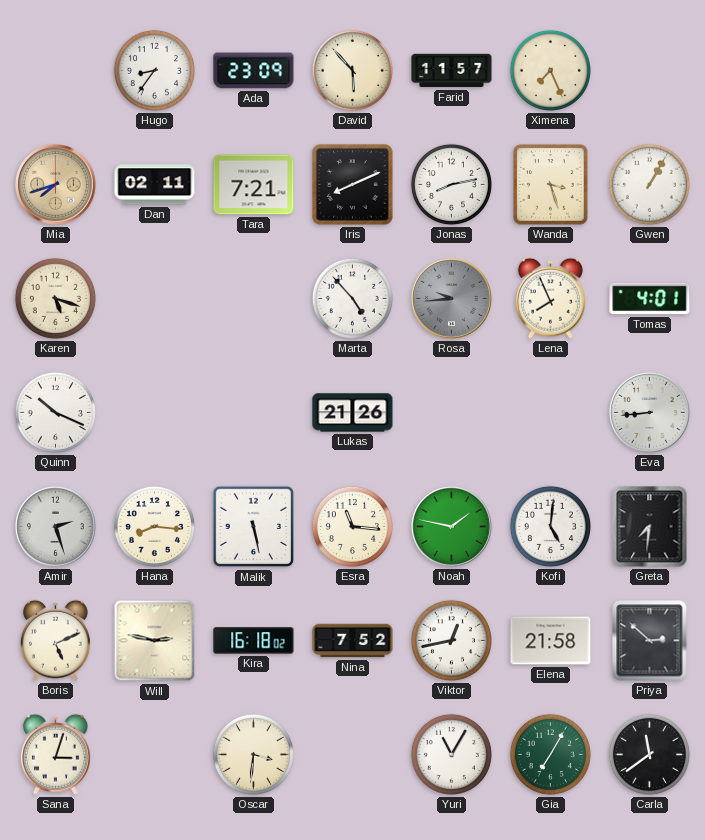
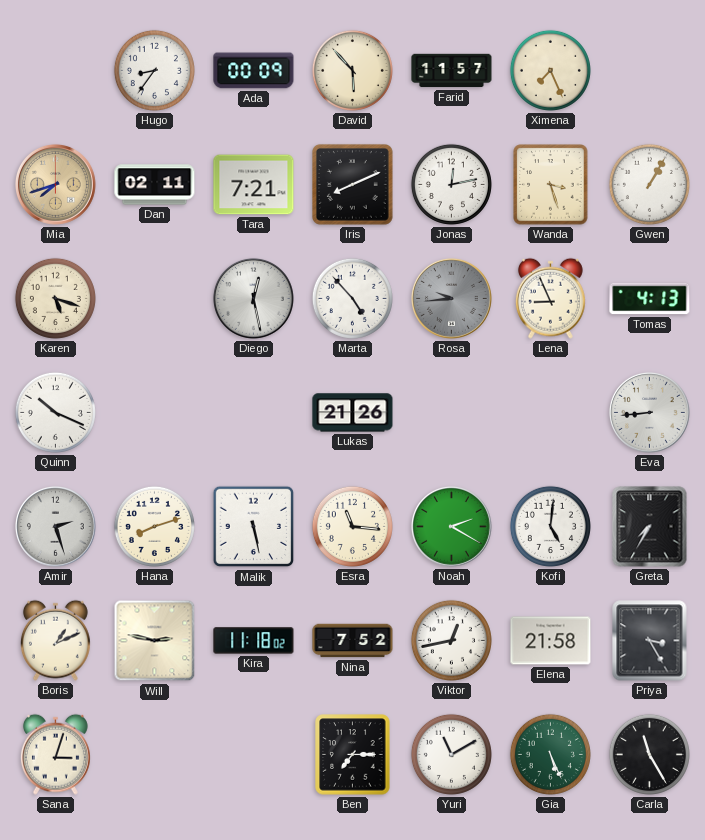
Ada: 23:09 -> 00:09 (254, 71)
Jonas: 8:13 -> 12:13 (451, 184)
Diego: none -> 12:28 (253, 298)
Lena: 7:56 -> 8:56 (550, 298)
Tomas: 4:01 -> 4:13 (650, 299)
Hana: 8:16 -> 8:12 (154, 526)
Noah: 1:47 -> 2:20 (451, 526)
Greta: 7:31 -> 7:35 (650, 527)
Boris: 5:11 -> 1:11 (55, 640)
Kira: 16:18 -> 11:18 (254, 641)
Priya: 2:52 -> 3:25 (650, 641)
Oscar: 3:31 -> none (253, 754)
Ben: none -> 7:15 (353, 755)
Yuri: 11:05 -> 11:10 (451, 754)
Gia: 7:05 -> 5:26 (550, 754)
Carla: 11:39 -> 11:25 (649, 754)
